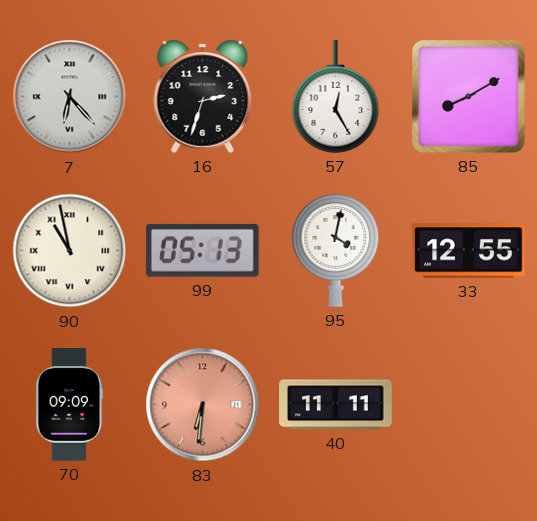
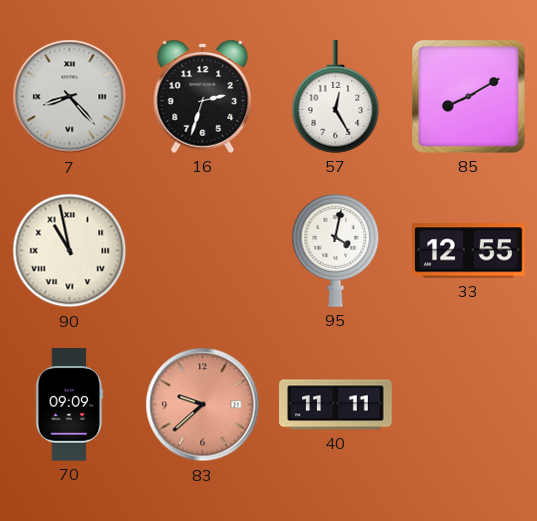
7: 6:23 -> 8:23 (70, 97)
99: 05:13 -> none (203, 250)
83: 6:31 -> 9:38 (203, 405)
